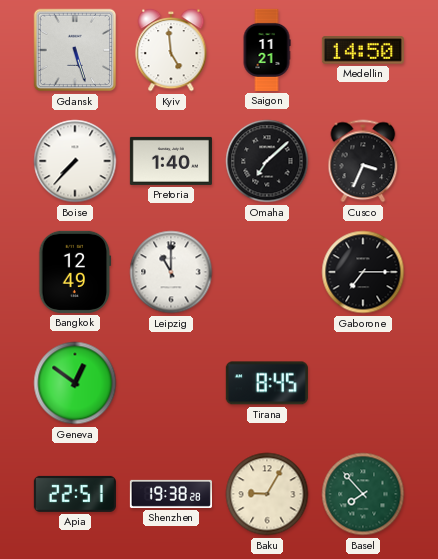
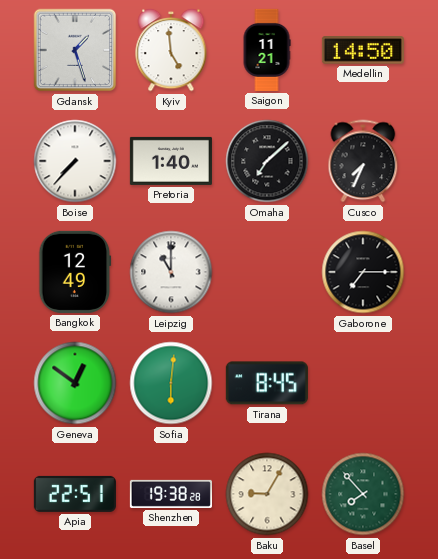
Gdansk: 5:27 -> 1:27 (75, 50)
Cusco: 3:34 -> 7:34 (363, 161)
Sofia: none -> 6:01 (171, 383)
